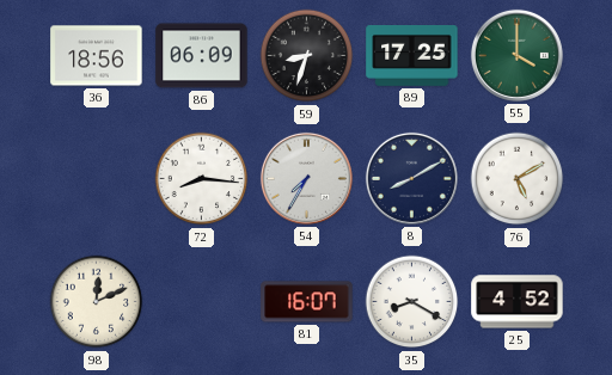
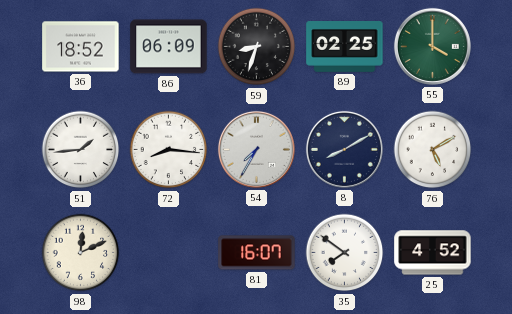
36: 18:56 -> 18:52 (81, 47)
89: 17:25 -> 02:25 (345, 47)
51: none -> 1:44 (81, 150)
35: 8:20 -> 7:51 (345, 253)
